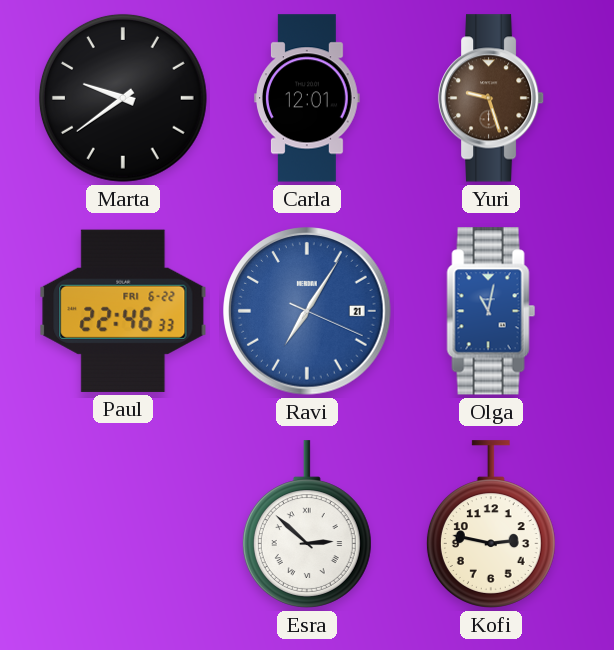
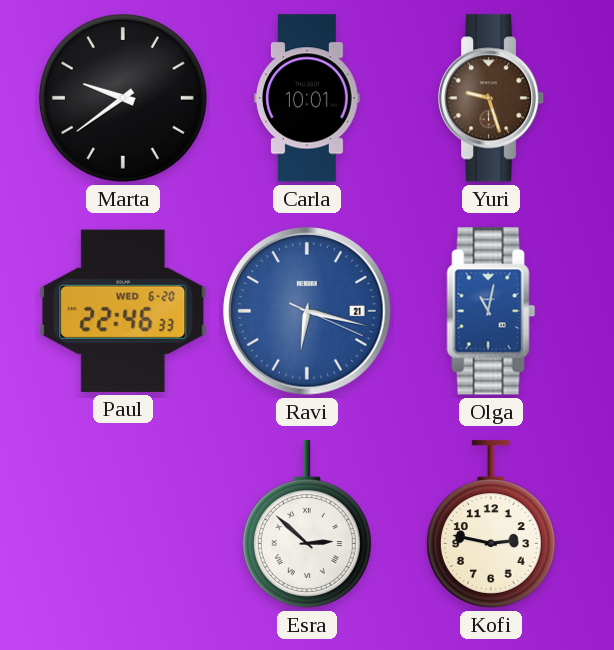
Carla: 12:01 -> 10:01 (308, 98)
Paul date: FRI 6-22 -> WED 6-20 (123, 311)
Ravi: 7:05 -> 6:17 (307, 311)
